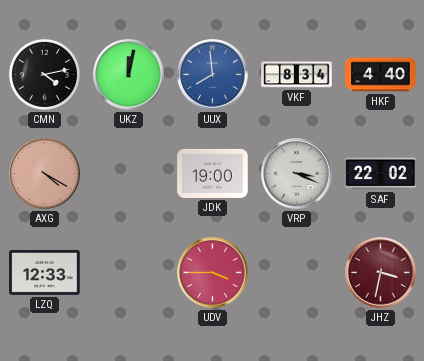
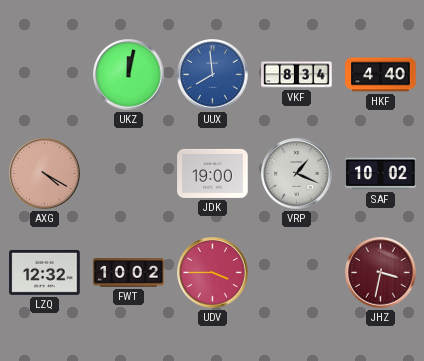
CMN: 4:13 -> none (44, 74)
VRP: 3:19 -> 1:19 (297, 174)
SAF: 22:02 -> 10:02 (381, 174)
LZQ: 12:33 -> 12:32 (45, 272)
FWT: none -> 10:02 (129, 273)
